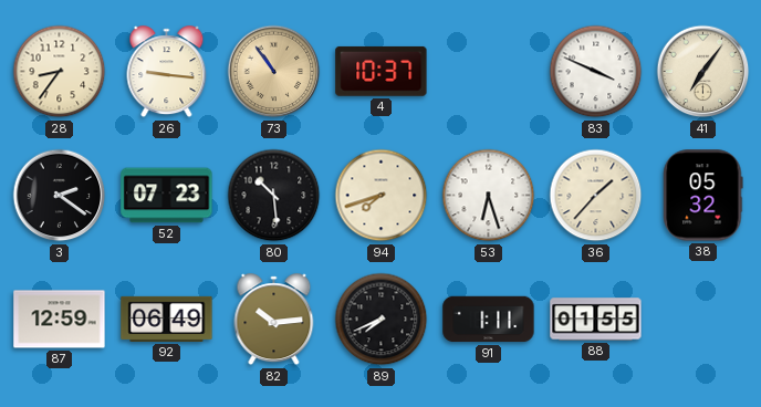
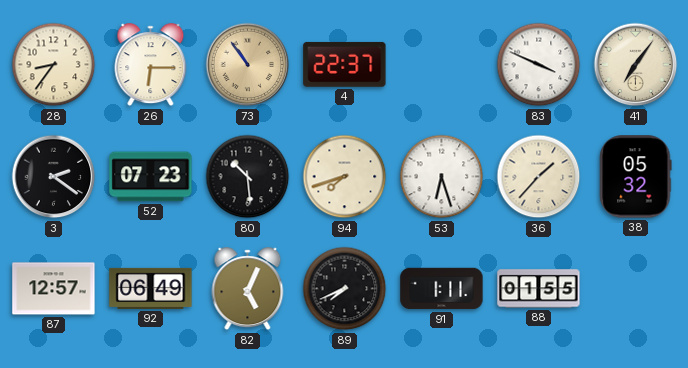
26: 9:16 -> 6:15 (151, 65)
4: 10:37 -> 22:37 (345, 64)
87: 12:59 -> 12:57 (54, 289)
82: 10:14 -> 5:04 (248, 289)
